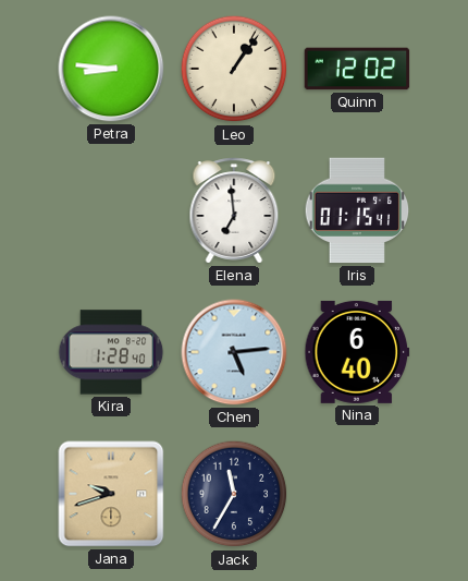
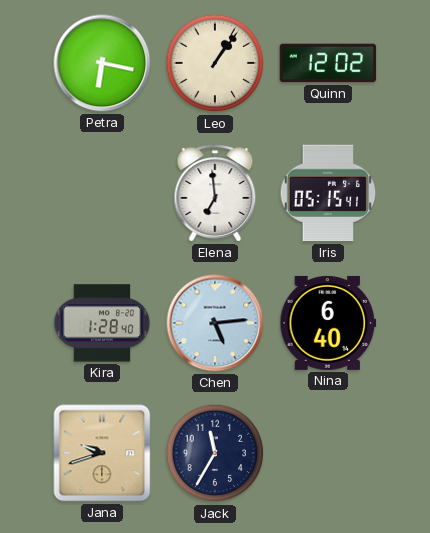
Petra: 8:46 -> 6:17 (102, 63)
Iris: 01:15 -> 05:15 (328, 193)
